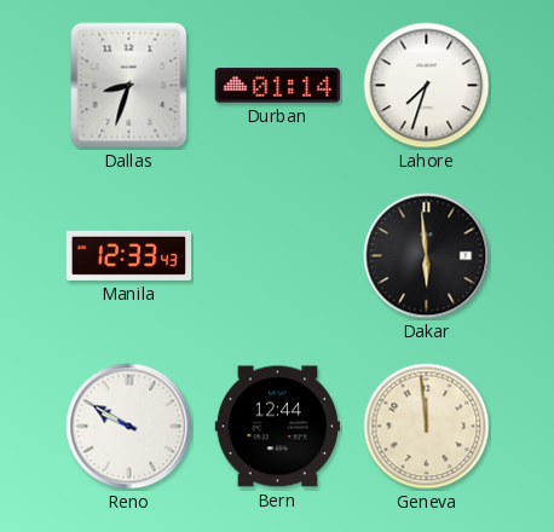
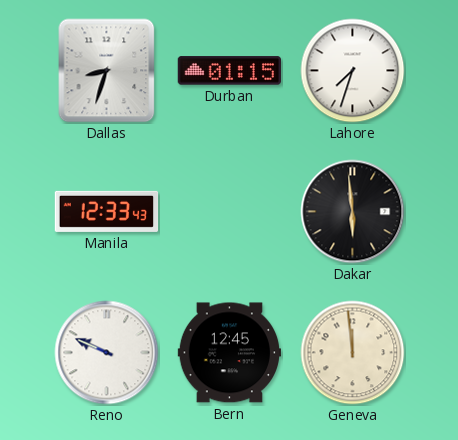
Durban: 01:14 -> 01:15 (229, 71)
Reno: 9:50 -> 9:49 (107, 353)
Bern: 12:44 -> 12:45 (230, 353)
